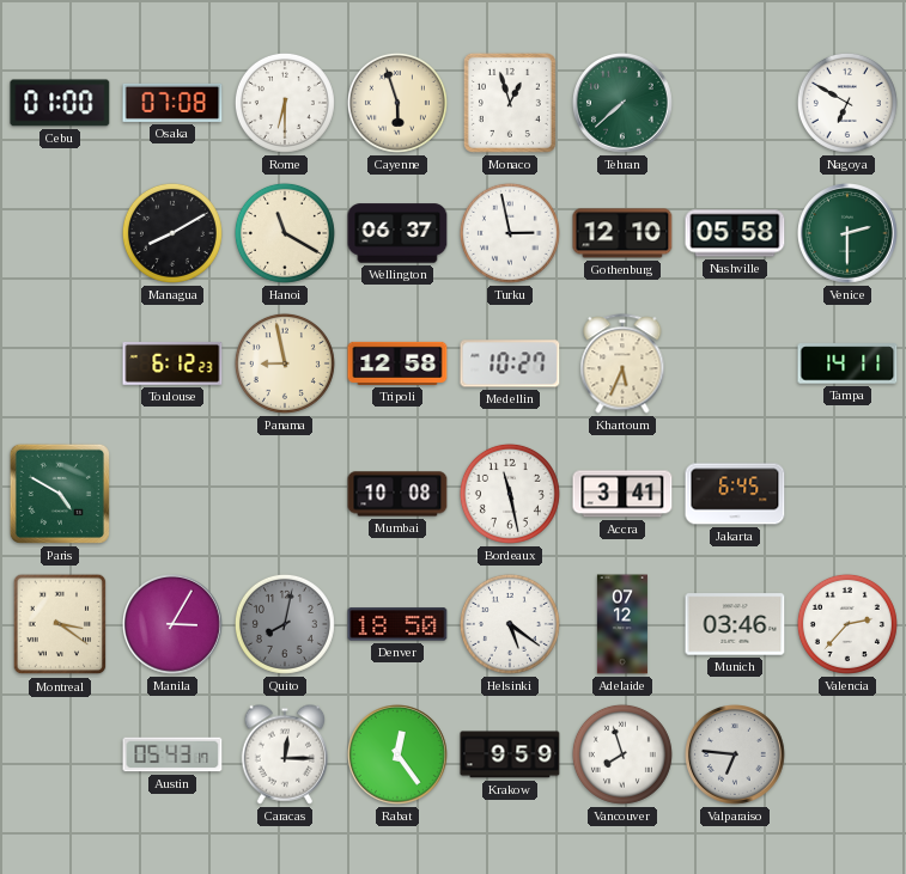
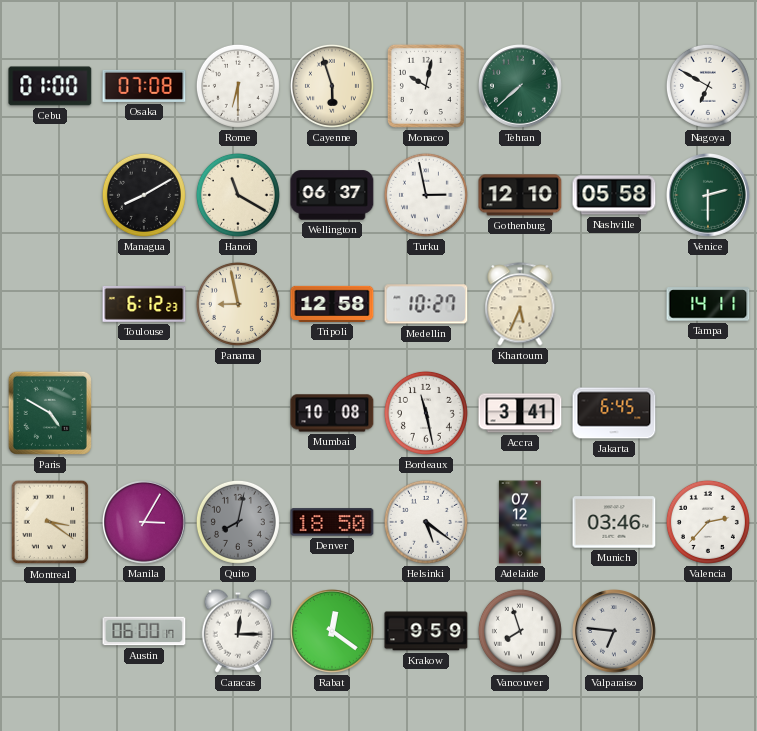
Monaco: 12:57 -> 10:02 (426, 86)
Austin: 05:43 -> 06:00 (144, 631)
Rabat: 12:24 -> 12:21 (333, 632)
